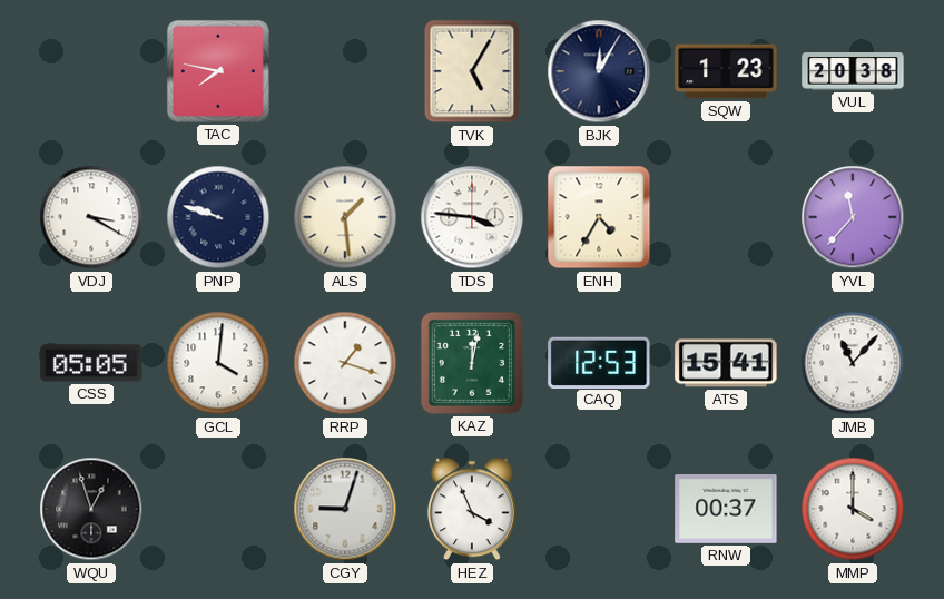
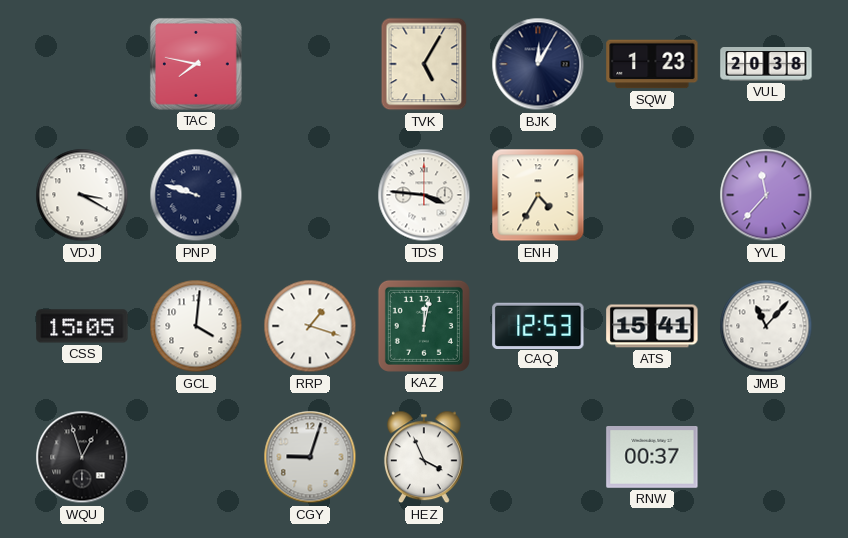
ALS: 1:29 -> none (345, 217)
CSS: 05:05 -> 15:05 (82, 326)
MMP: 4:00 -> none (853, 509)
